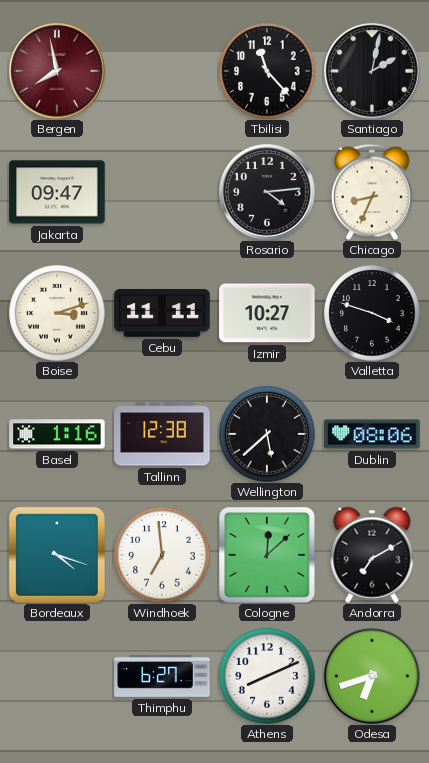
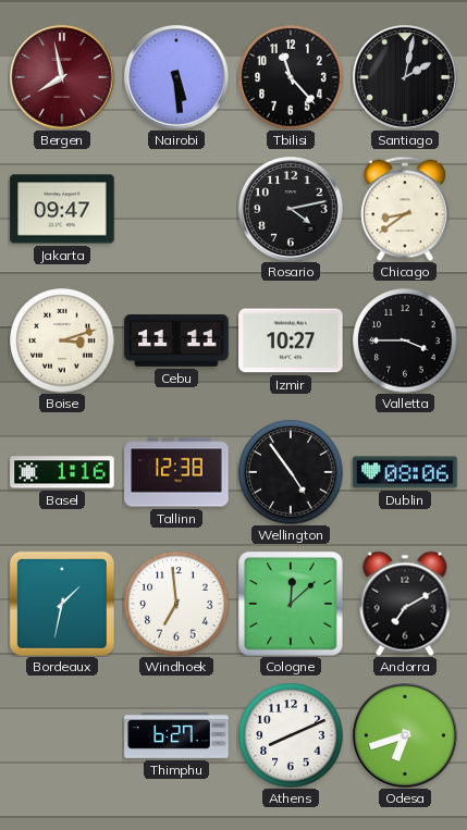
Nairobi: none -> 5:29 (176, 77)
Rosario: 4:14 -> 4:13 (291, 209)
Chicago: 8:34 -> 8:39 (405, 209)
Valletta: 3:48 -> 3:45 (405, 340)
Wellington: 5:38 -> 4:54 (291, 472)
Bordeaux: 4:18 -> 1:32 (62, 604)
